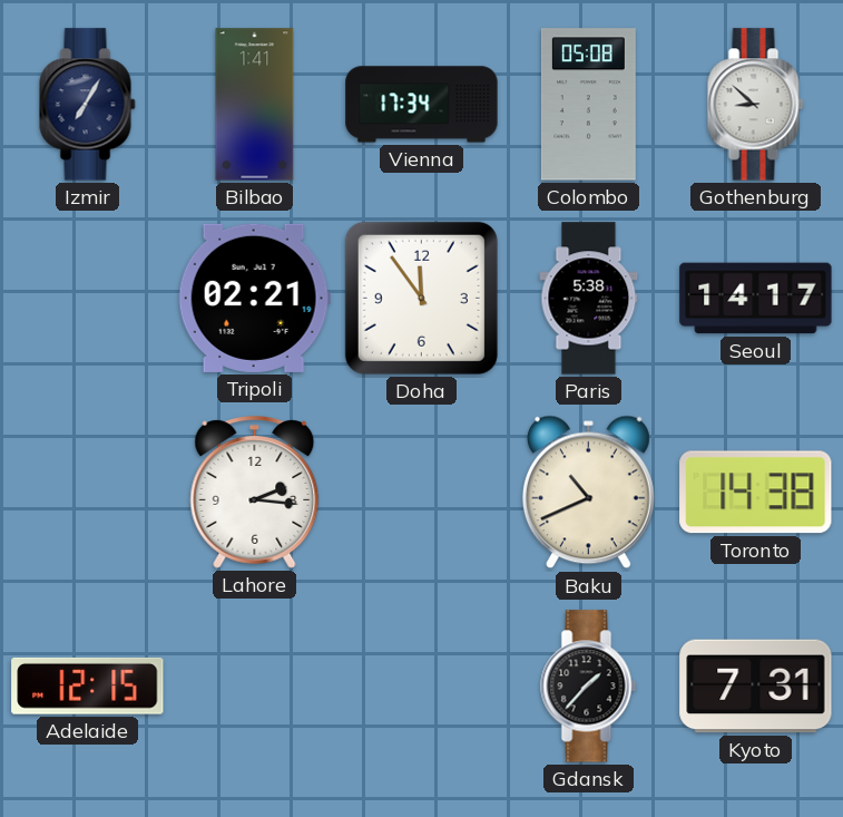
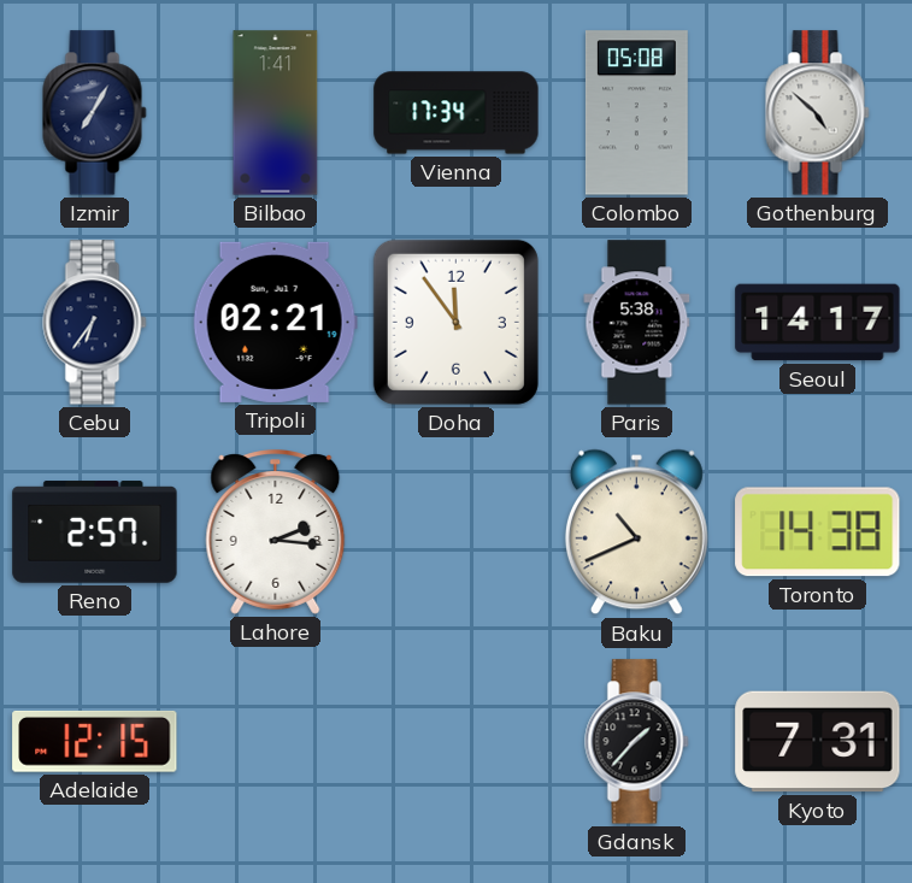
Gothenburg: 8:52 -> 4:52 (818, 113)
Cebu: none -> 6:36 (95, 323)
Reno: none -> 2:57 (95, 532)
